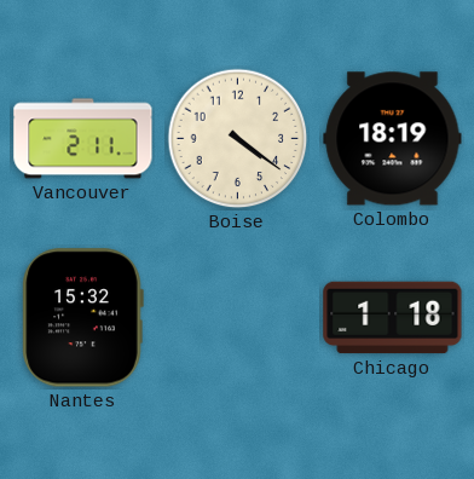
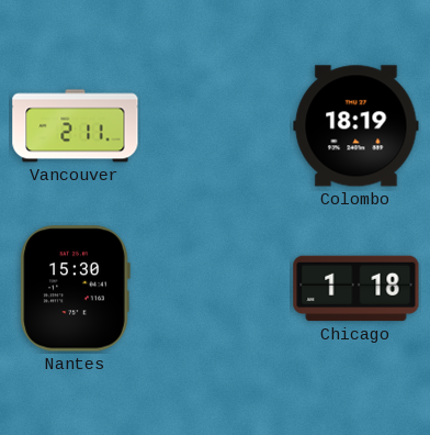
Boise: 4:21 -> none (238, 139)
Nantes: 15:32 -> 15:30 (75, 289)
